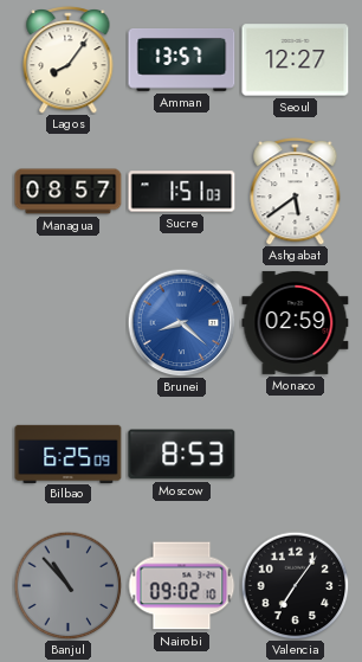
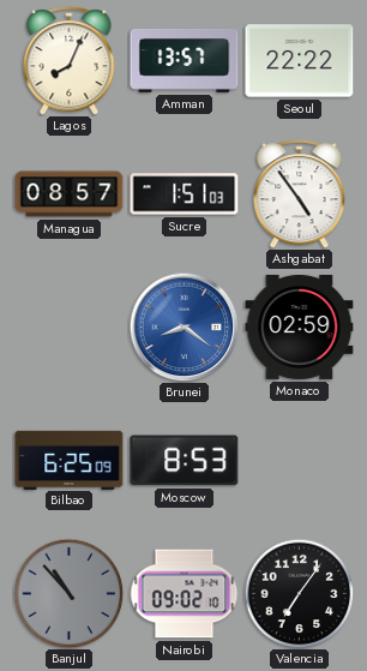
Lagos: 8:06 -> 8:04 (70, 61)
Seoul: 12:27 -> 22:22 (300, 61)
Ashgabat: 5:39 -> 4:54 (300, 194)
Brunei: 8:22 -> 8:21 (183, 326)
